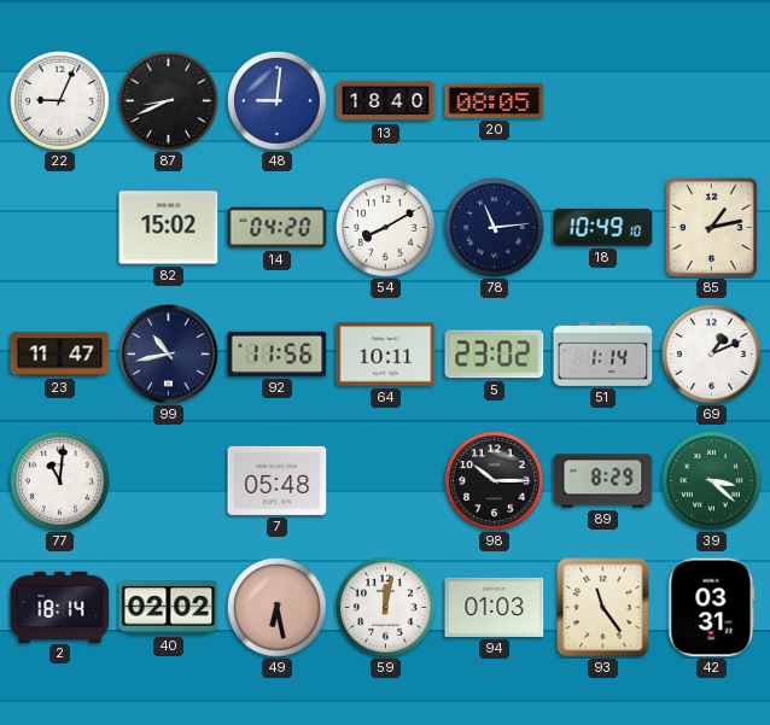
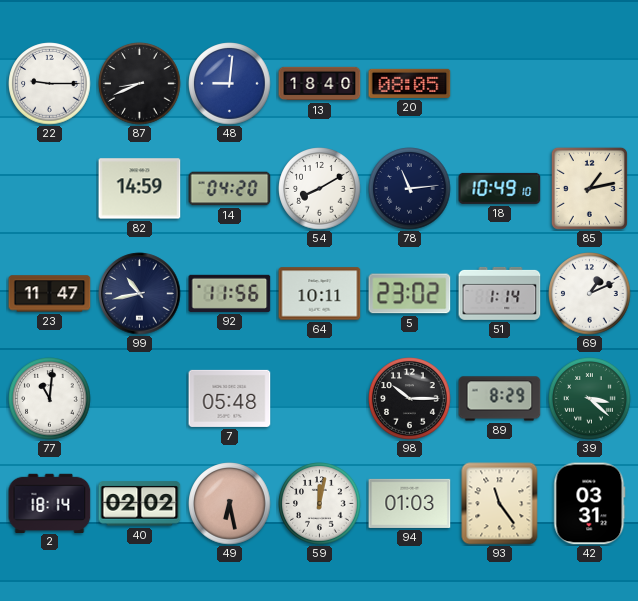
22: 9:04 -> 9:15 (50, 84)
82: 15:02 -> 14:59 (140, 189)
